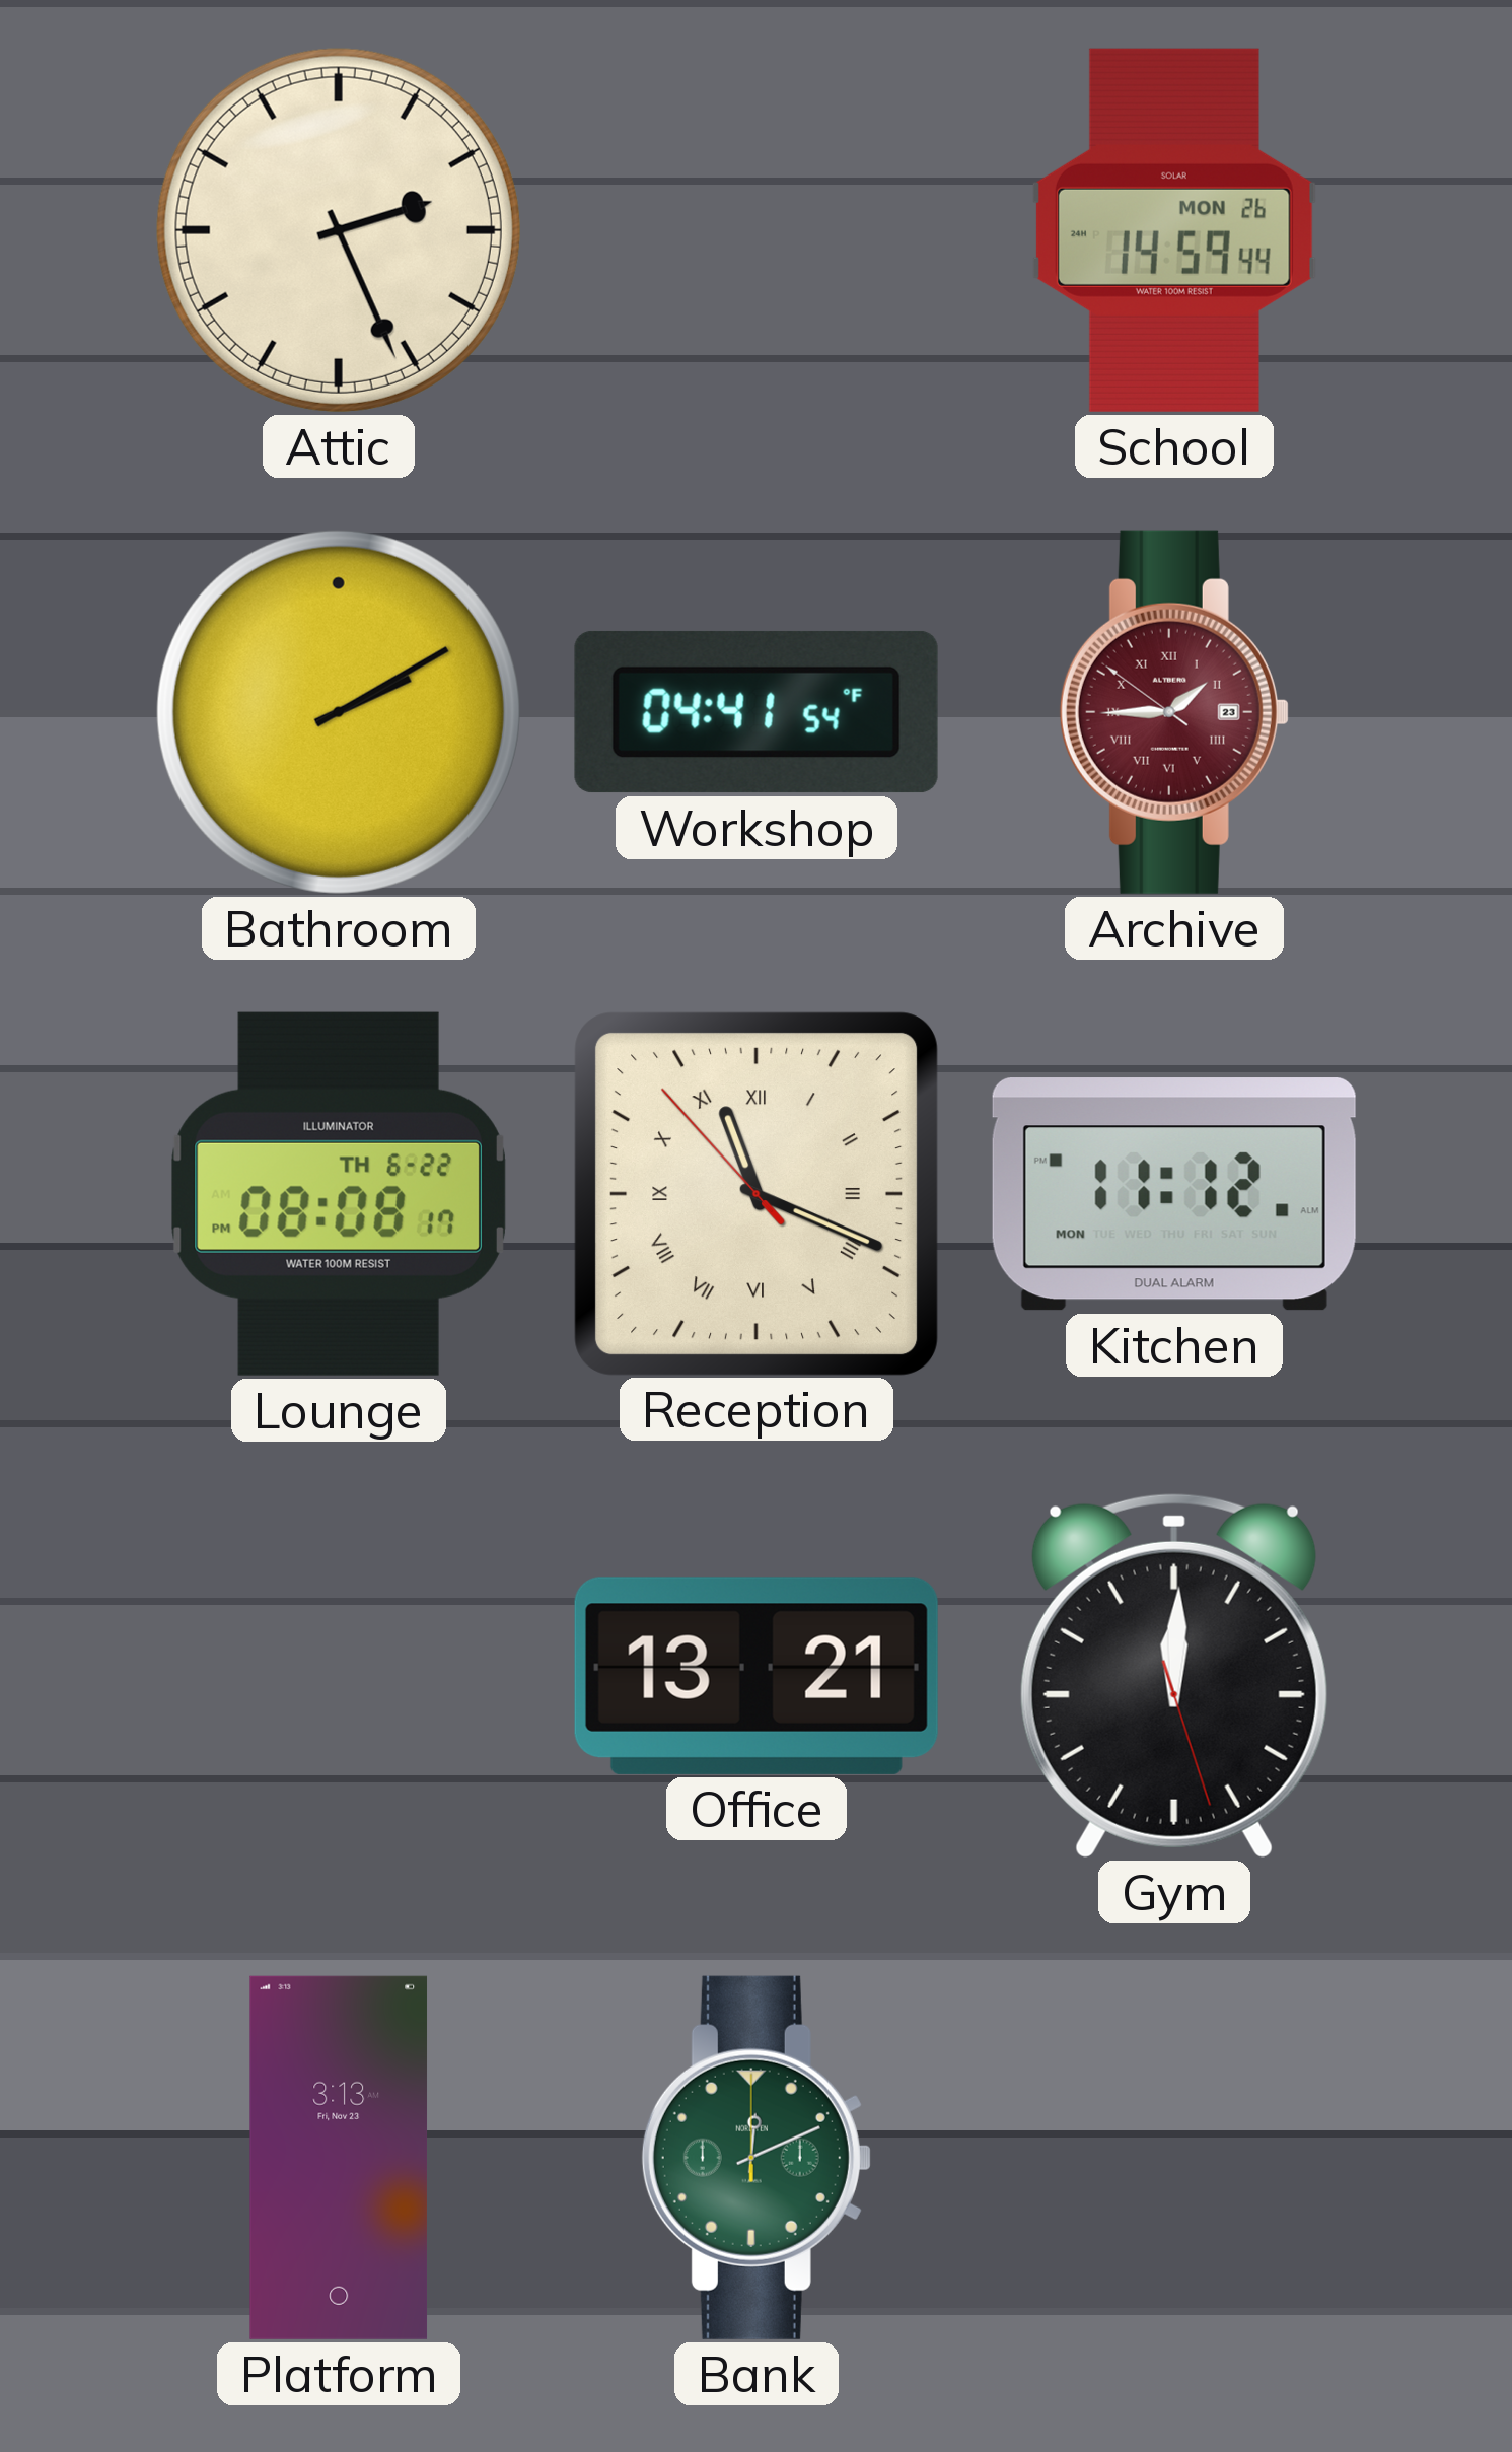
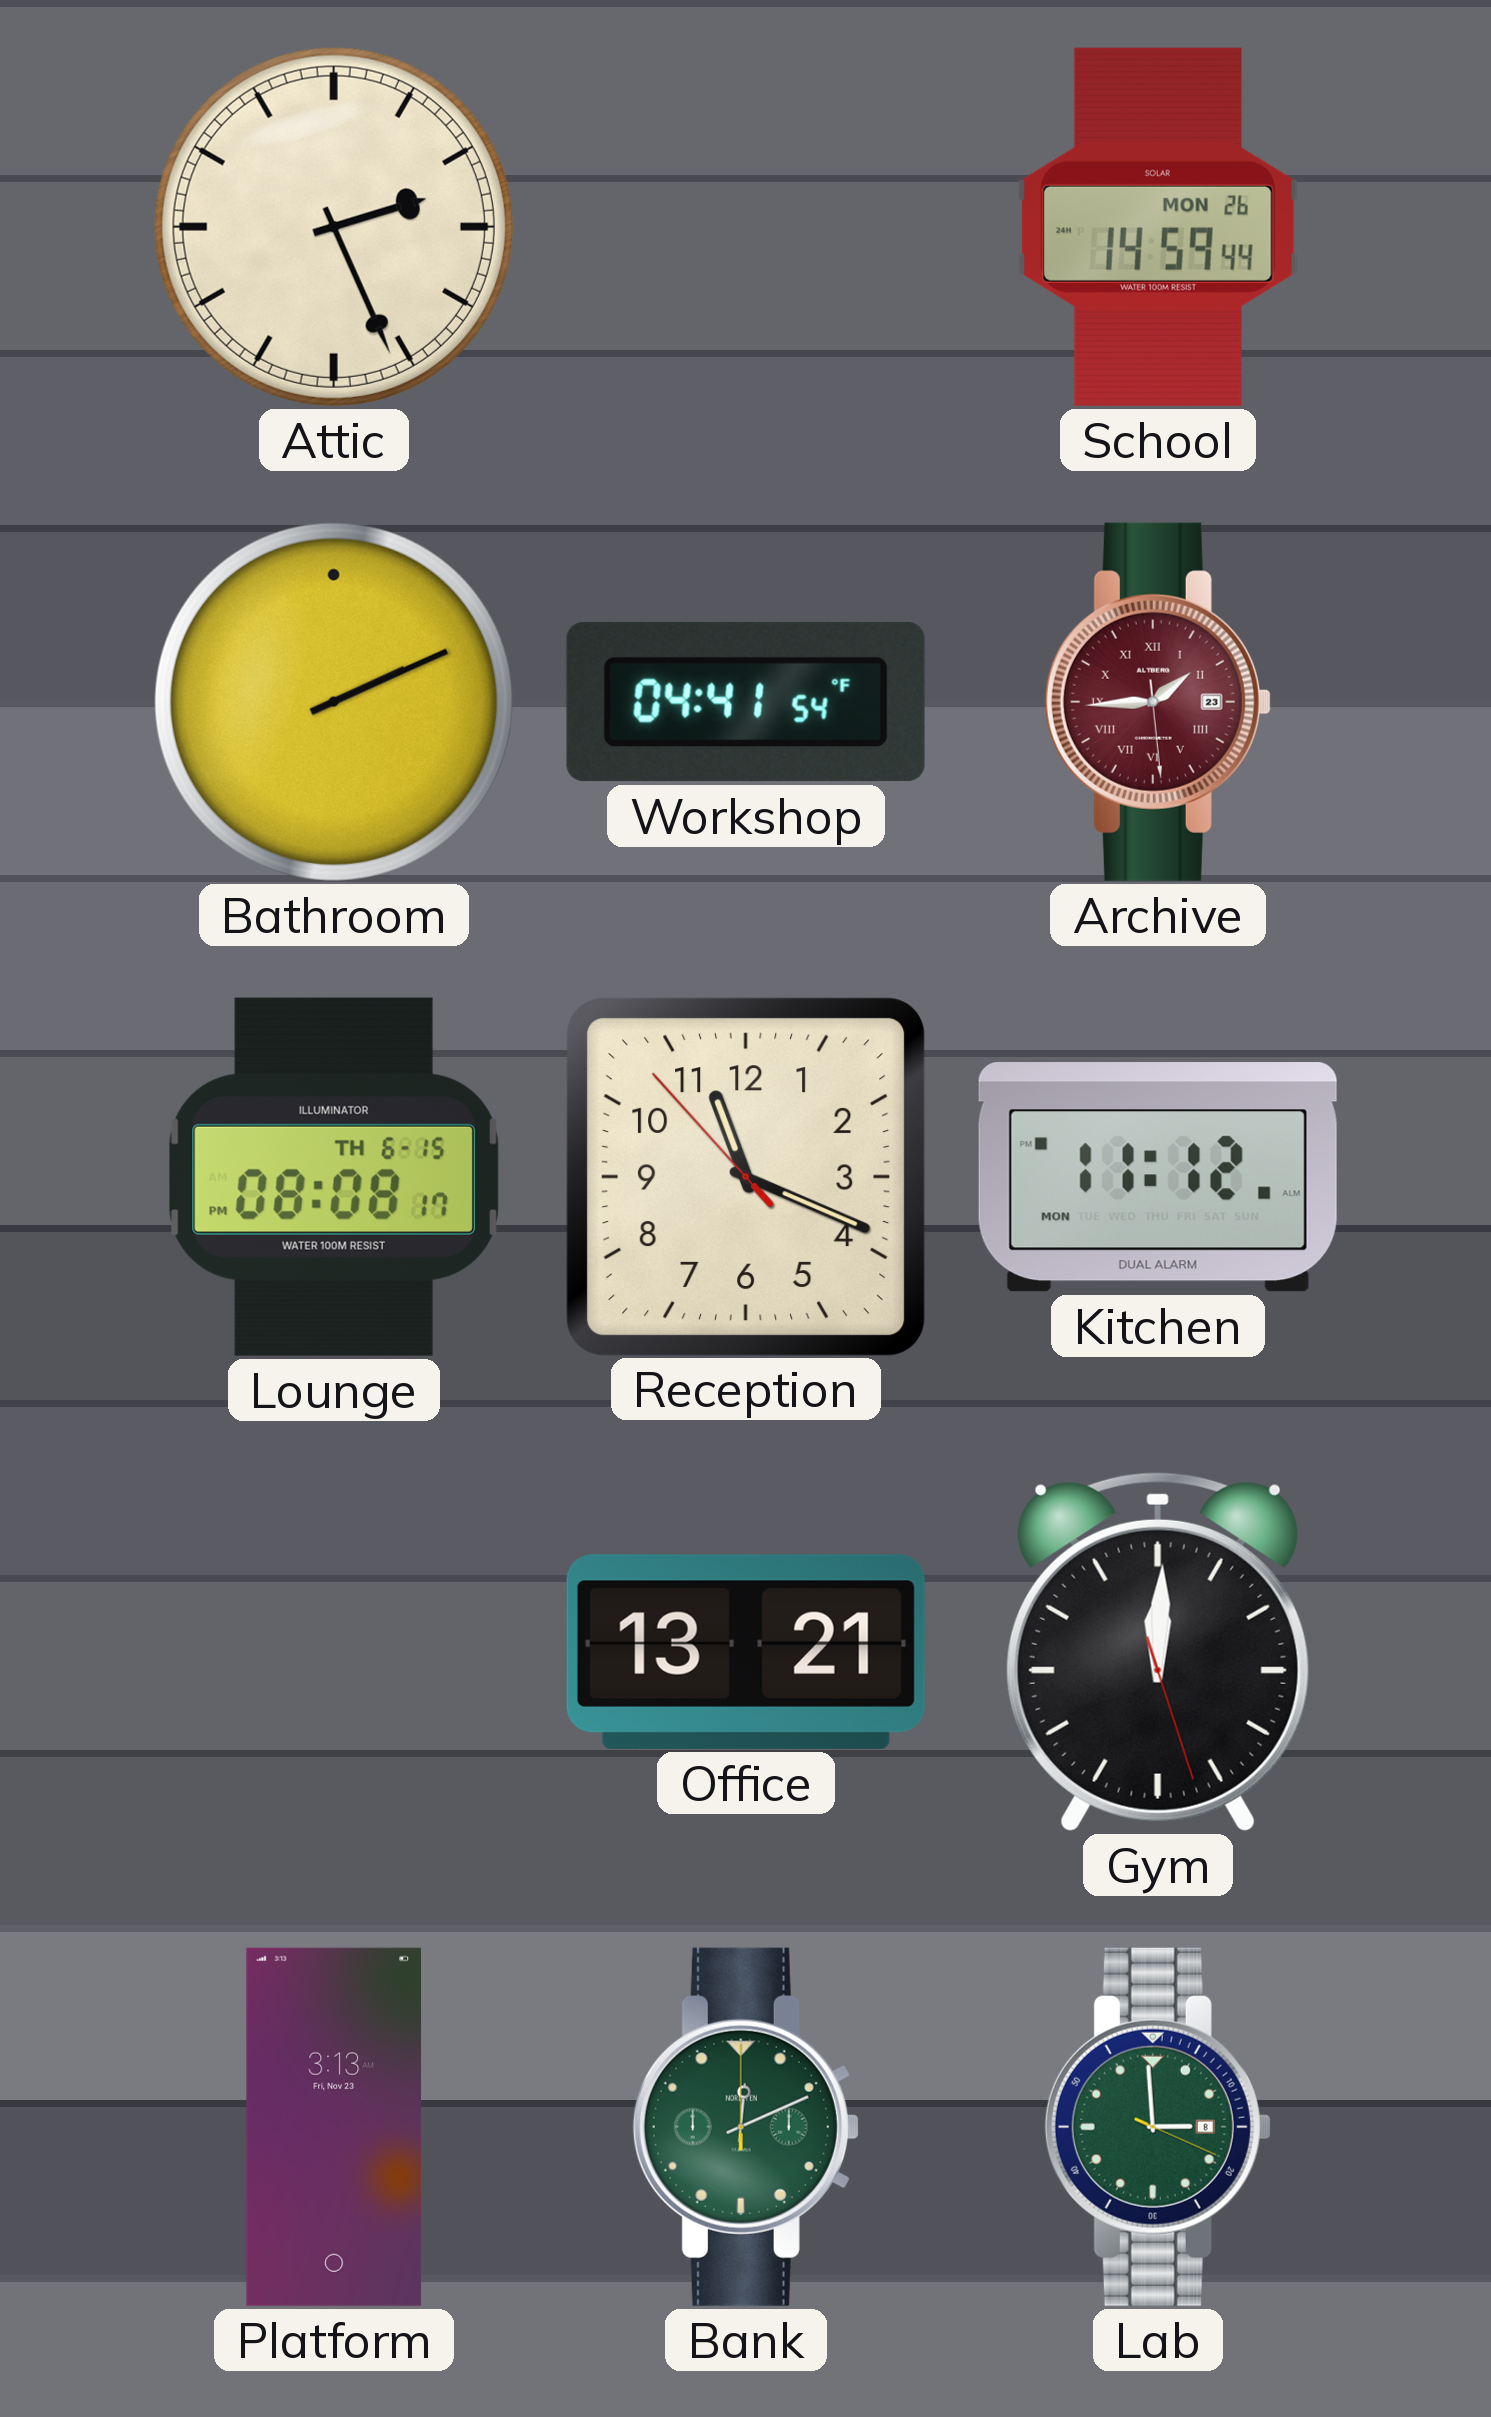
Bathroom: 2:10 -> 2:11 (334, 702)
Archive: 1:44:51 -> 1:44:29 (1158, 702)
Lounge date: TH 6-22 -> TH 6-15 (334, 1177)
Reception numerals: Roman -> Arabic (745, 1176)
Lab: none -> 2:59 (1158, 2127)
